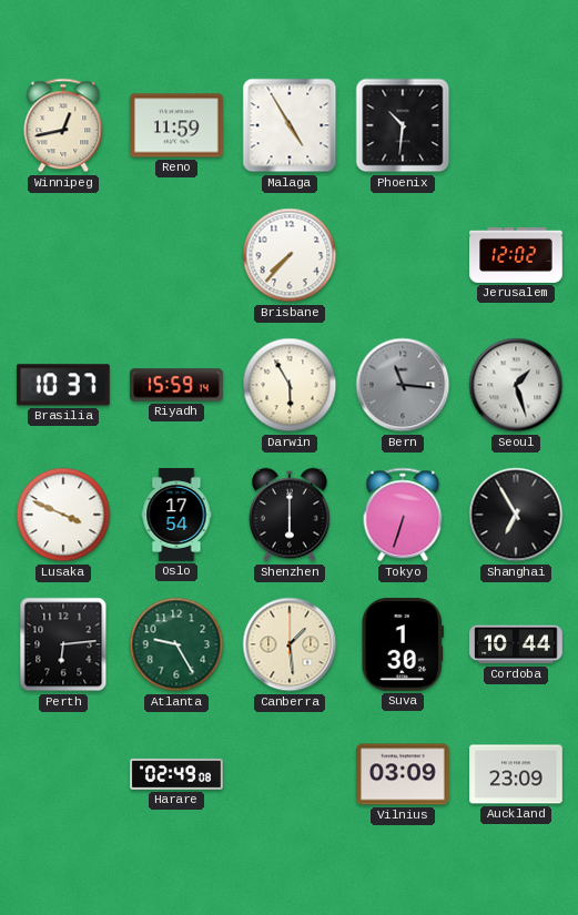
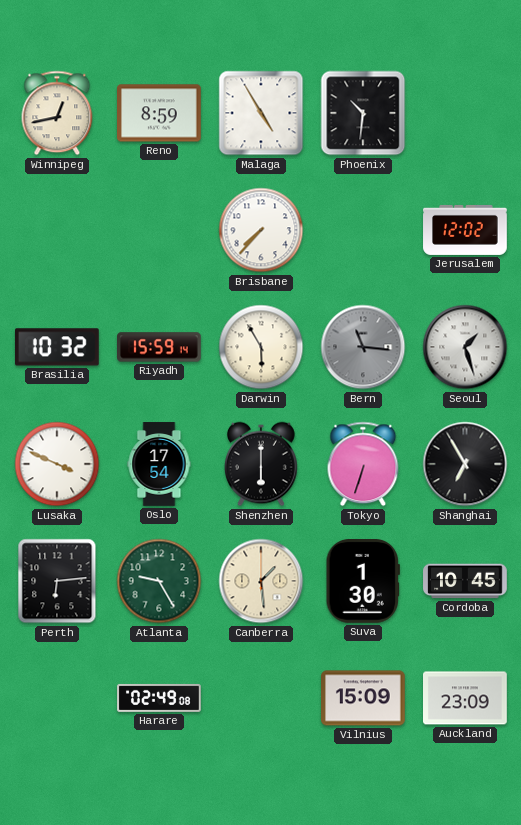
Reno: 11:59 -> 8:59 (160, 113)
Brasilia: 10:37 -> 10:32 (57, 347)
Cordoba: 10:44 -> 10:45 (465, 581)
Vilnius: 03:09 -> 15:09 (364, 698)
